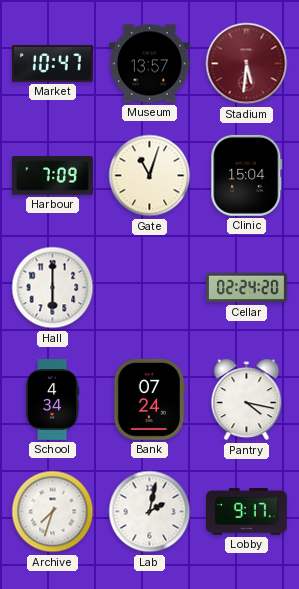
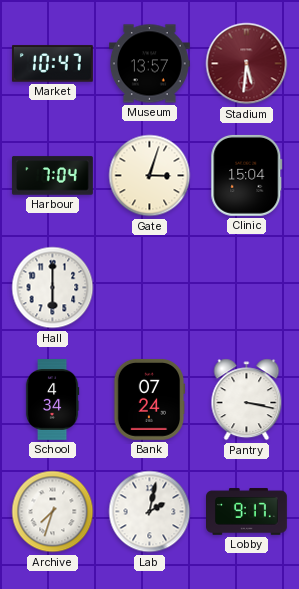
Harbour: 7:09 -> 7:04 (52, 176)
Gate: 11:03 -> 3:03 (150, 176)
Cellar: 02:24 -> none (247, 288)
Pantry: 4:17 -> 3:17 (247, 400)
